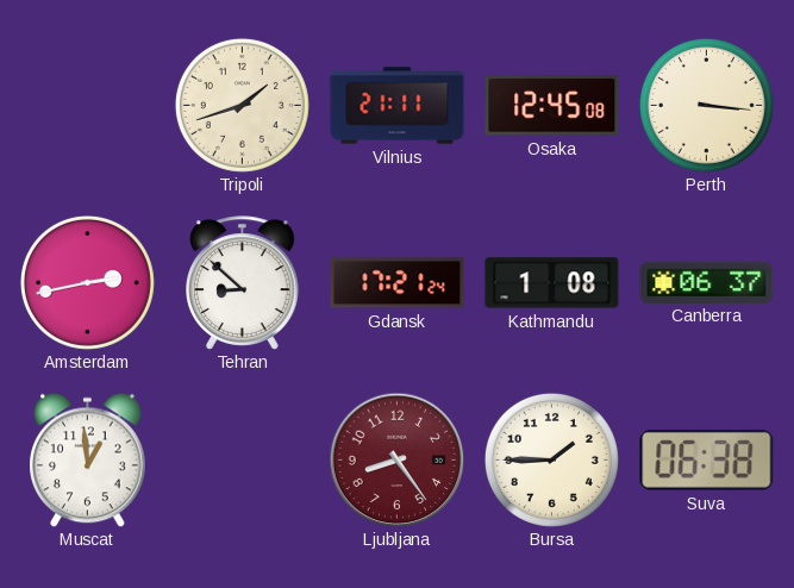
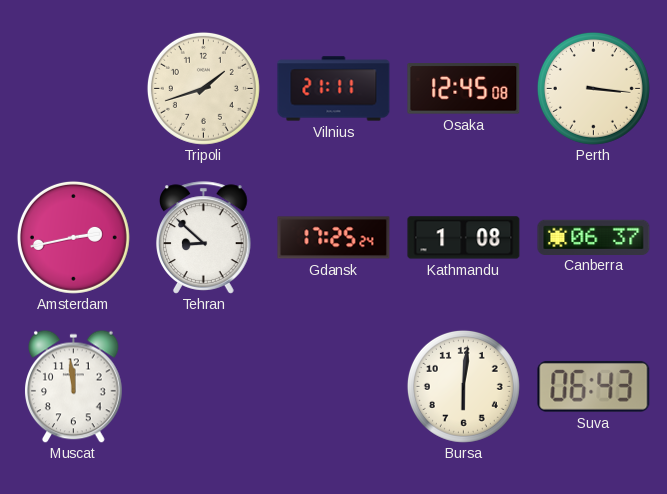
Gdansk: 17:21 -> 17:25 (334, 238)
Muscat: 12:59 -> 11:59 (74, 386)
Ljubljana: 8:24 -> none (396, 459)
Bursa: 1:45 -> 6:01 (463, 386)
Suva: 06:38 -> 06:43 (594, 386)
